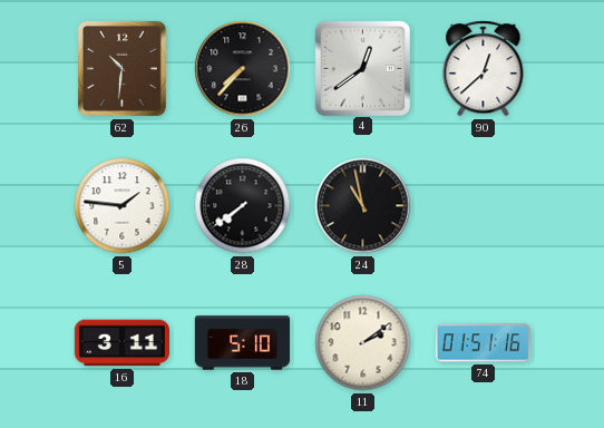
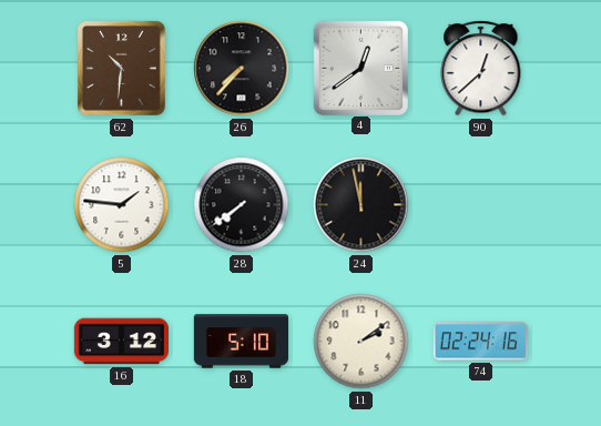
24: 10:58 -> 11:58 (361, 205)
16: 3:11 -> 3:12 (121, 342)
74: 01:51 -> 02:24 (480, 342)
